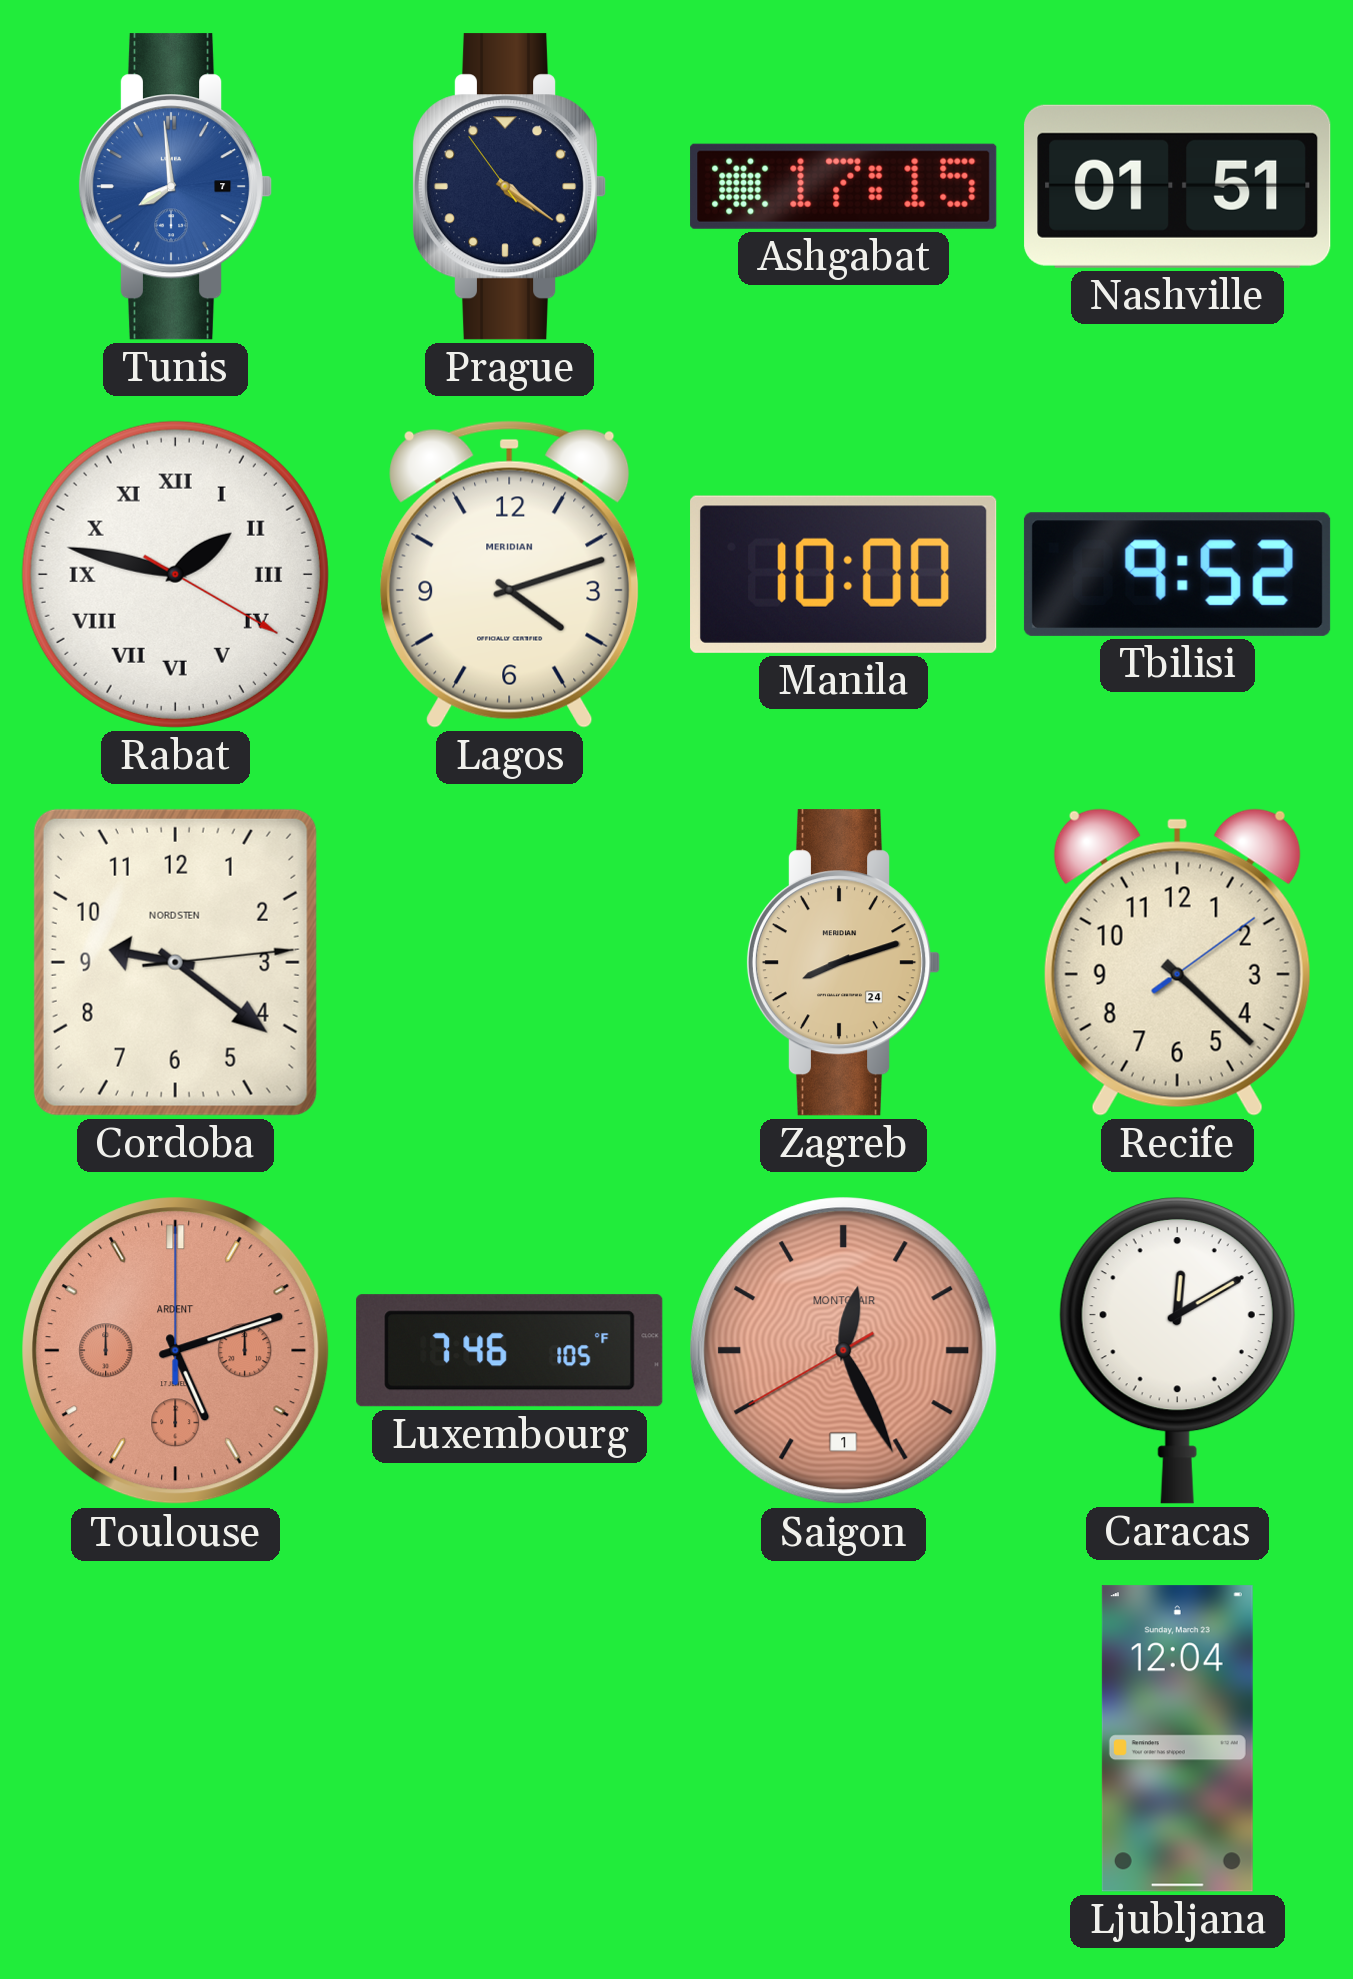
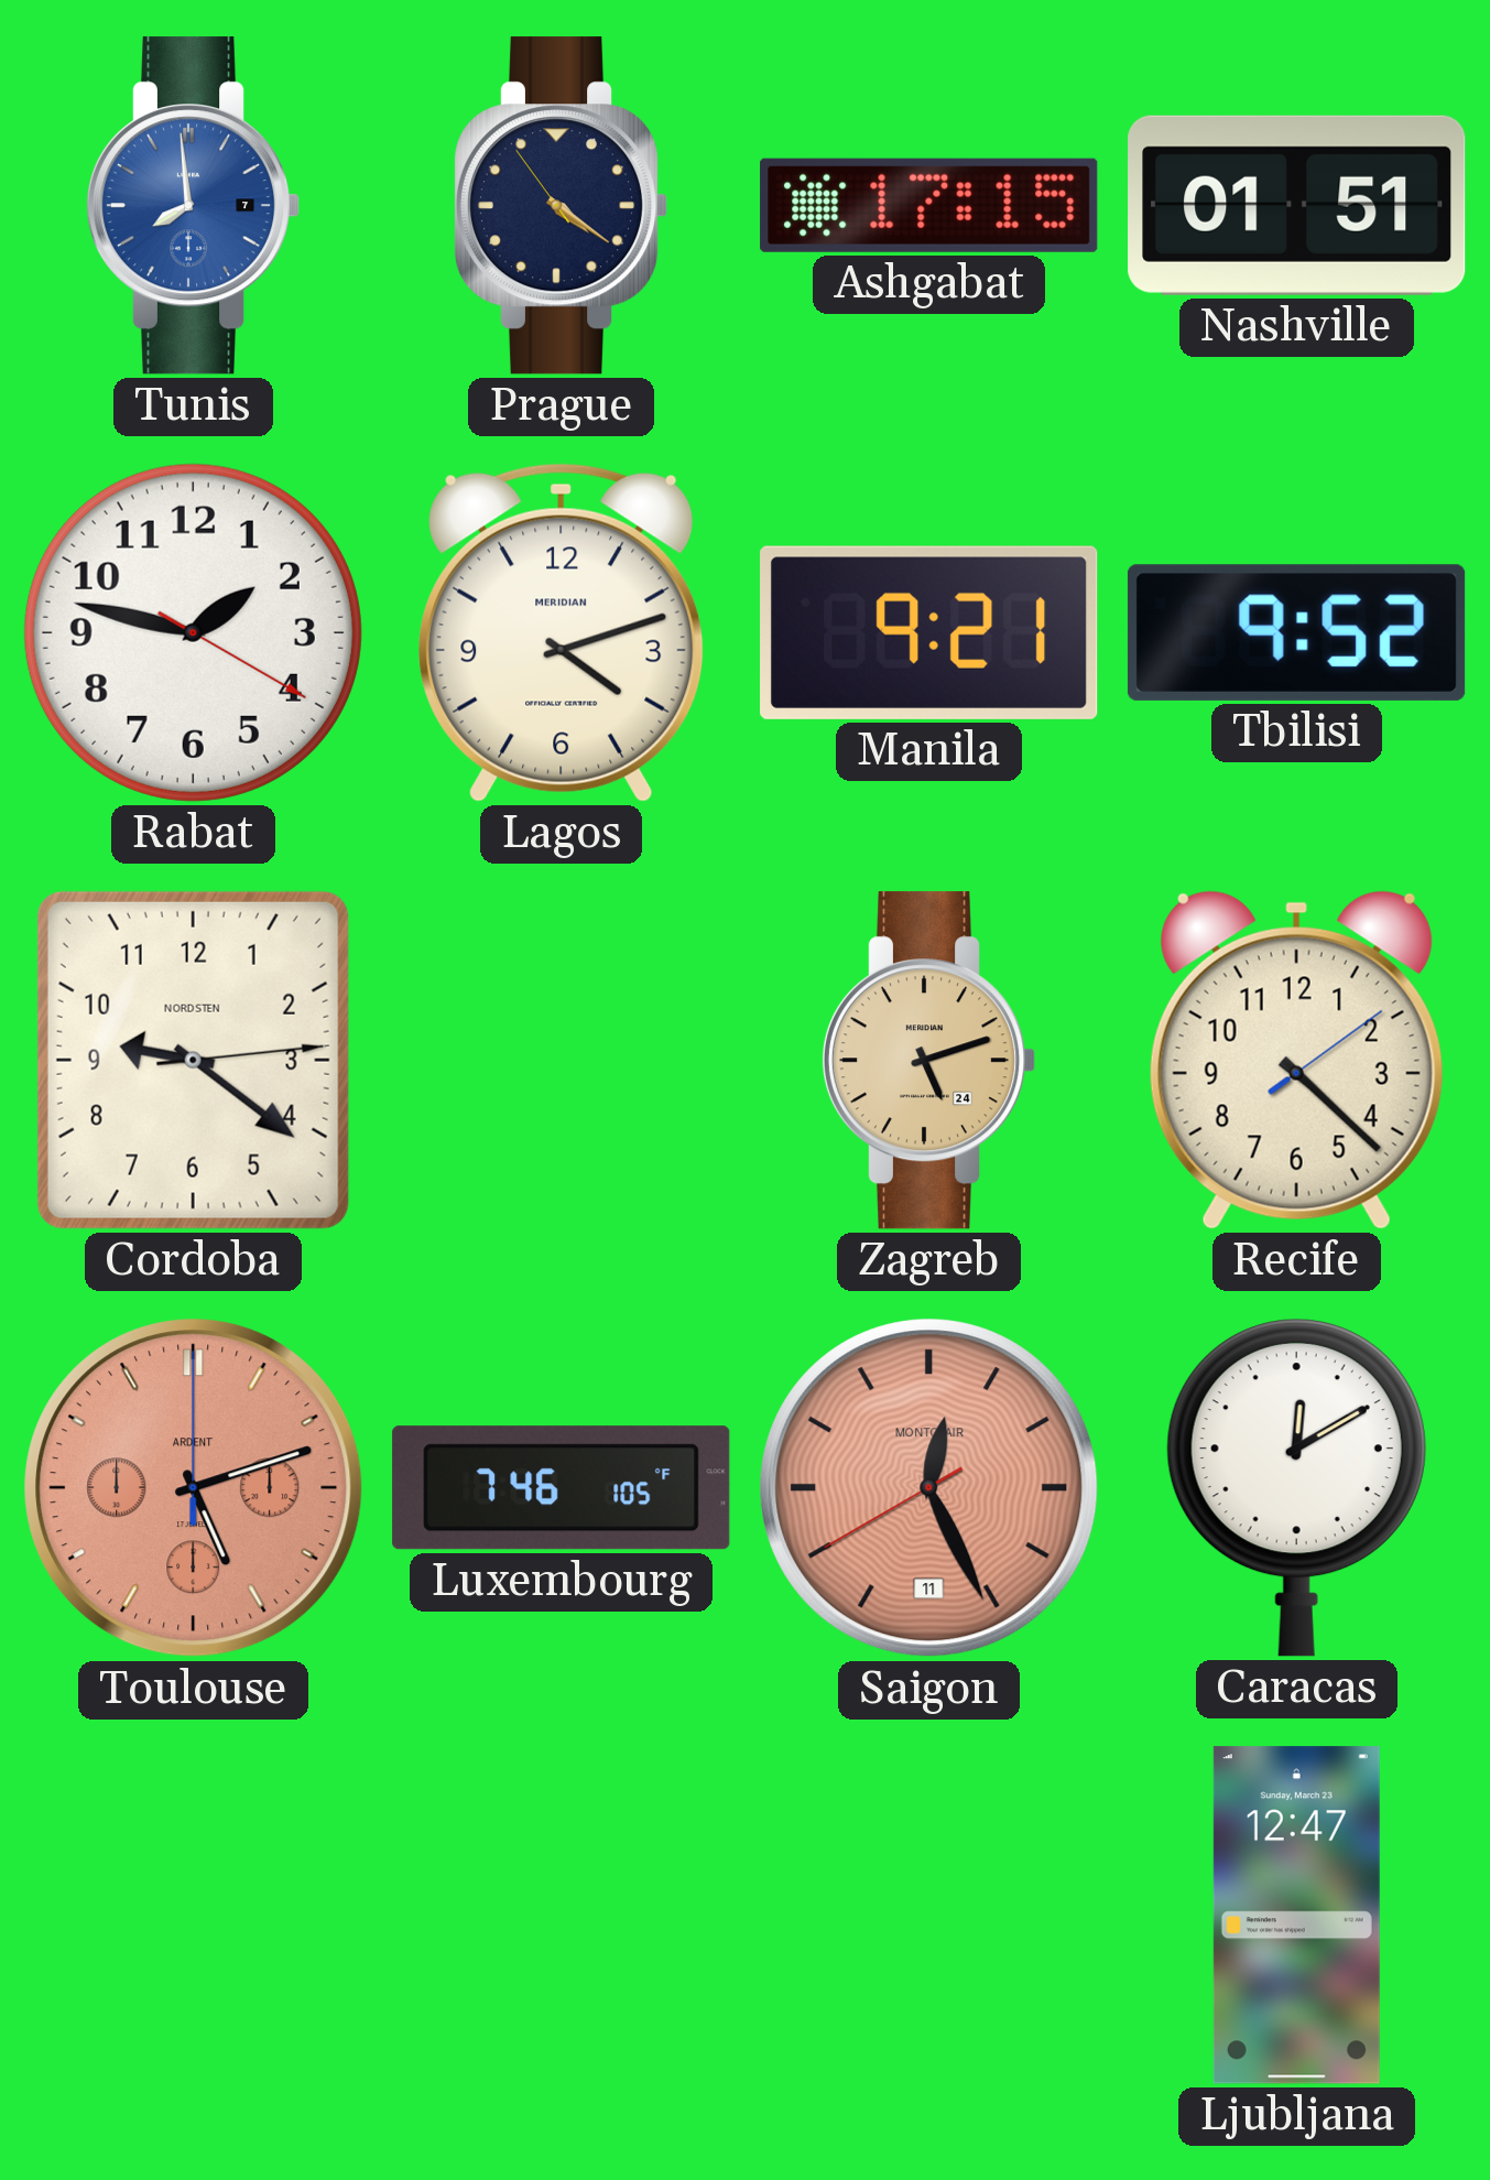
Rabat numerals: Roman -> Arabic (193, 632)
Manila: 10:00 -> 9:21 (929, 632)
Zagreb: 8:12 -> 5:12 (928, 1061)
Saigon date: 1 -> 11 (929, 1488)
Ljubljana: 12:04 -> 12:47 (1296, 1916)
